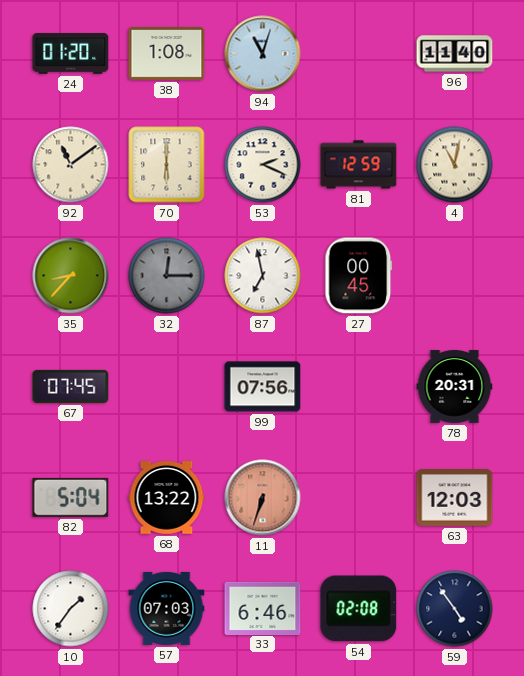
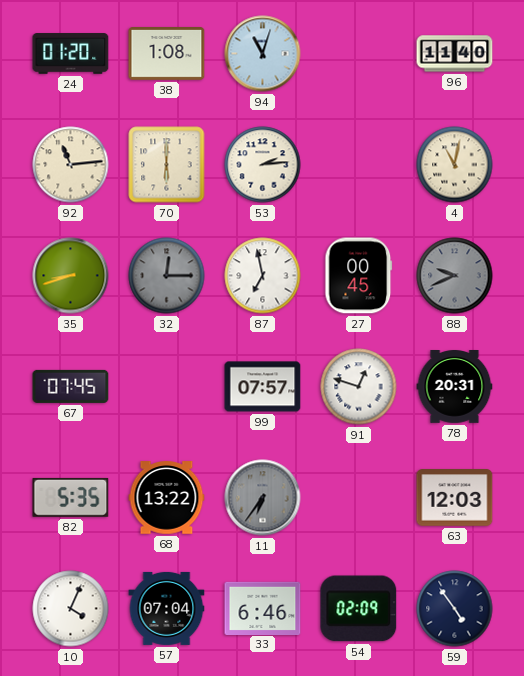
92: 11:09 -> 11:14 (71, 165)
53: 2:19 -> 2:14 (263, 165)
81: 12:59 -> none (359, 165)
35: 8:37 -> 8:42 (71, 276)
88: none -> 9:41 (455, 276)
99: 07:56 -> 07:57 (263, 387)
91: none -> 12:48 (359, 387)
82: 5:04 -> 5:35 (71, 497)
11: 6:33 -> 6:36 (263, 498)
11 dial: salmon -> grey (263, 498)
10: 1:36 -> 4:04 (71, 609)
57: 07:03 -> 07:04 (167, 608)
54: 02:08 -> 02:09 (359, 609)
